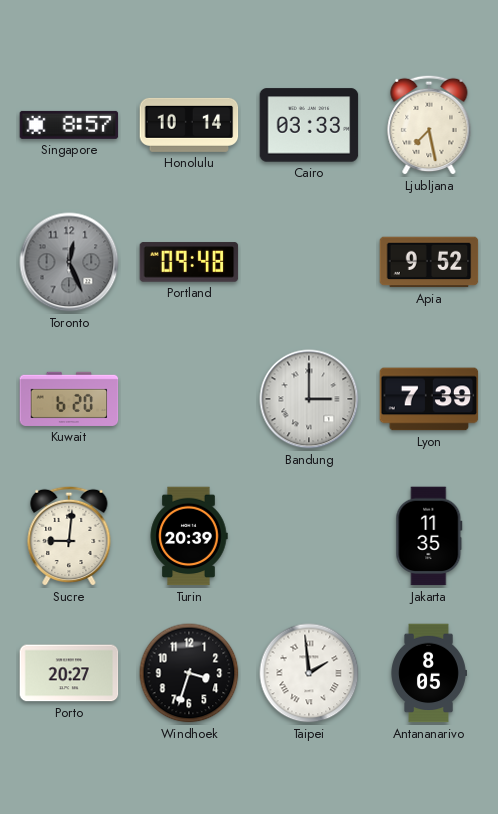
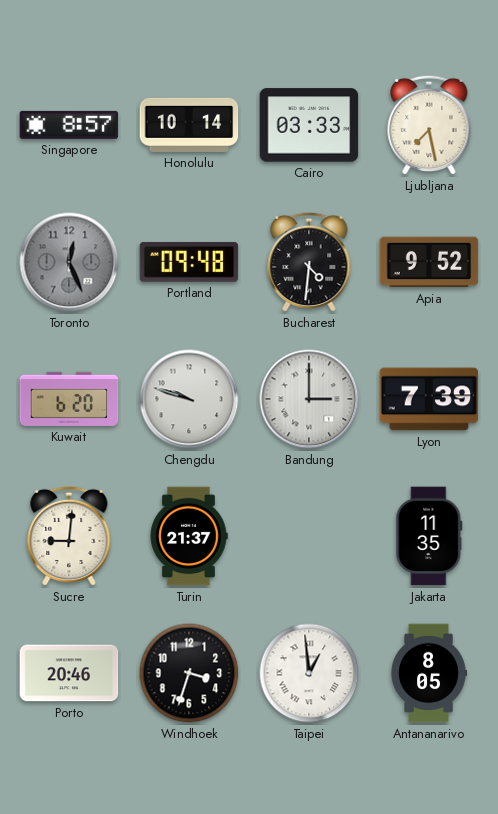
Bucharest: none -> 4:31 (309, 262)
Chengdu: none -> 9:48 (189, 399)
Turin: 20:39 -> 21:37 (189, 536)
Porto: 20:27 -> 20:46 (69, 673)
Taipei: 1:59 -> 12:59 (309, 673)
